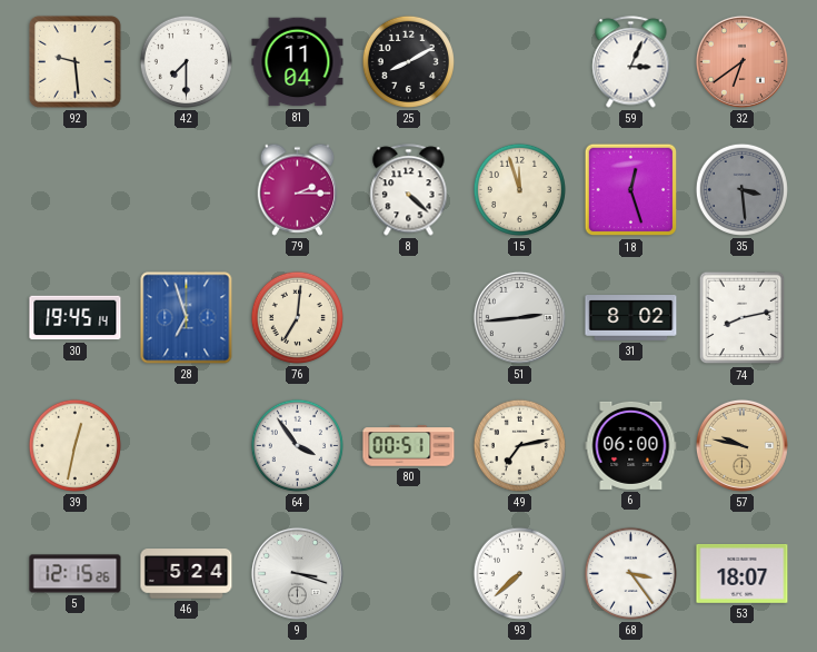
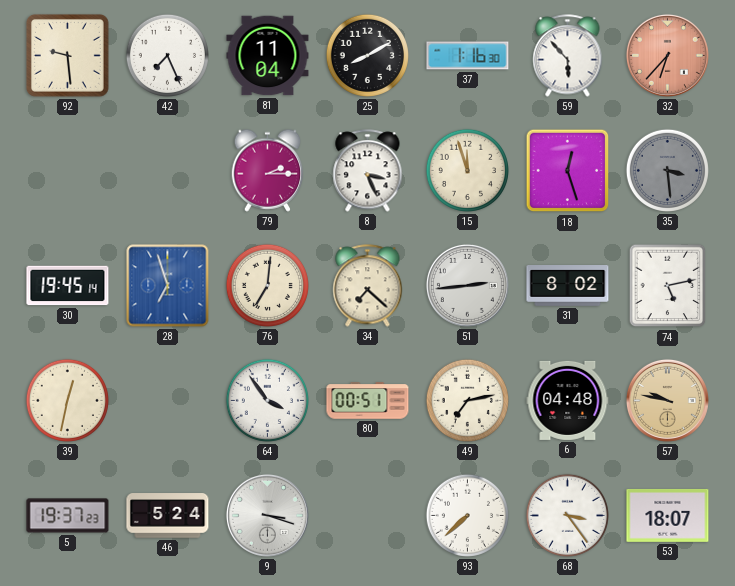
42: 7:30 -> 7:26 (167, 55)
37: none -> 1:16 (468, 56)
59: 3:04 -> 5:53 (568, 56)
32: 6:39 -> 6:37 (667, 55)
8: 4:22 -> 3:26 (368, 171)
34: none -> 7:22 (368, 286)
74: 8:13 -> 5:13 (668, 286)
6: 06:00 -> 04:48 (568, 400)
5: 12:15 -> 19:37 (68, 516)
